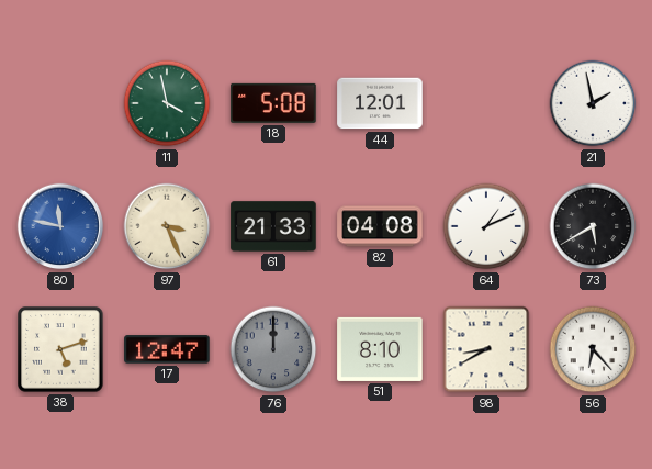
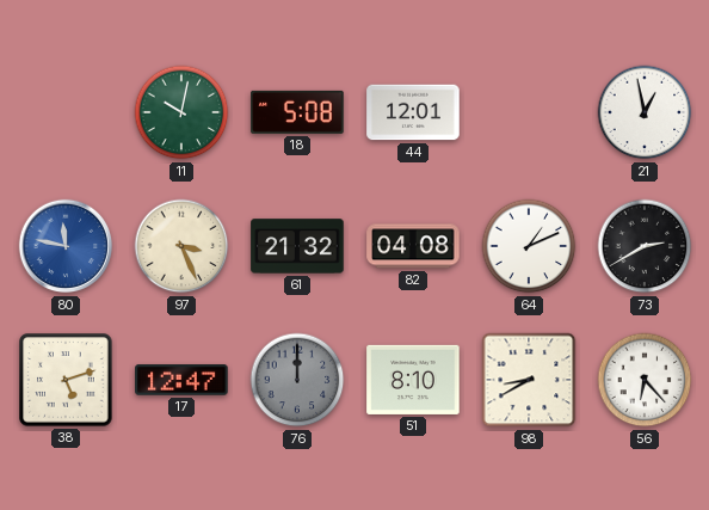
11: 3:58 -> 10:02 (181, 112)
21: 1:58 -> 12:58 (645, 112)
61: 21:33 -> 21:32 (297, 246)
73: 5:40 -> 2:40 (645, 246)
